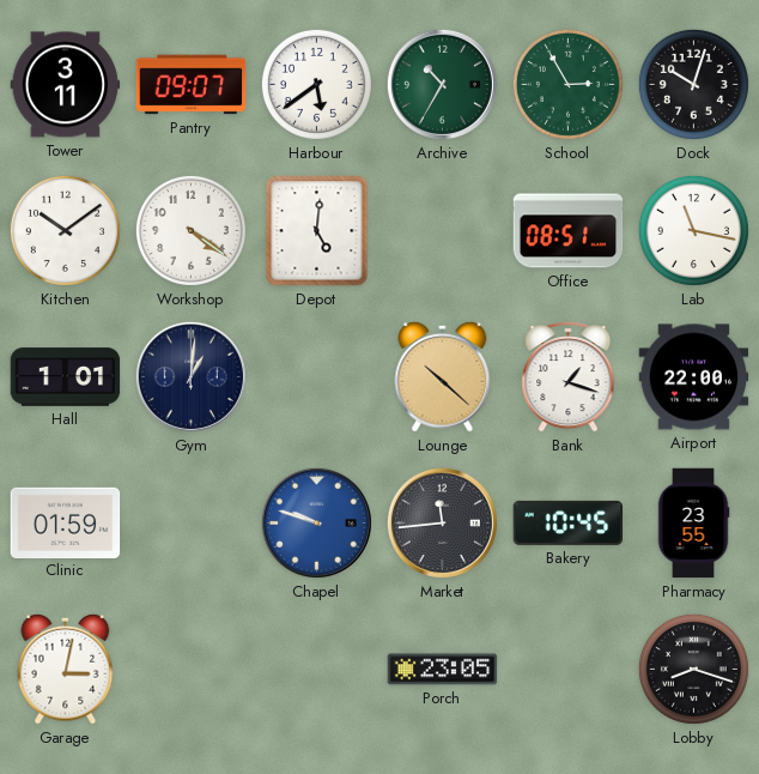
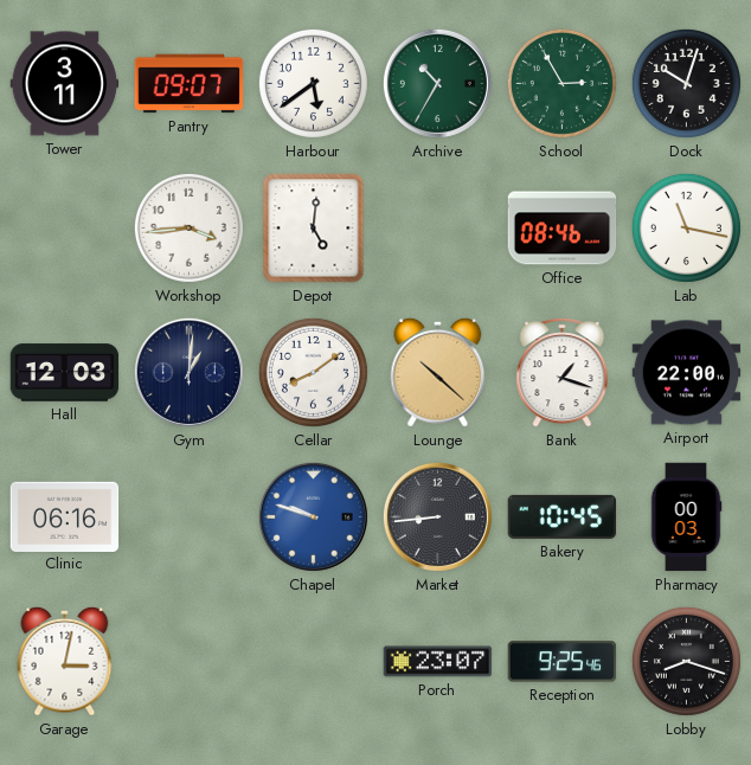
Kitchen: 10:09 -> none (65, 230)
Workshop: 4:21 -> 3:44 (188, 227)
Office: 08:51 -> 08:46 (563, 229)
Hall: 1:01 -> 12:03 (65, 373)
Cellar: none -> 8:09 (313, 372)
Clinic: 01:59 -> 06:16 (65, 516)
Market: 11:44 -> 8:44 (437, 516)
Pharmacy: 23:55 -> 00:03 (686, 517)
Porch: 23:05 -> 23:07 (438, 662)
Reception: none -> 9:25 (563, 662)
